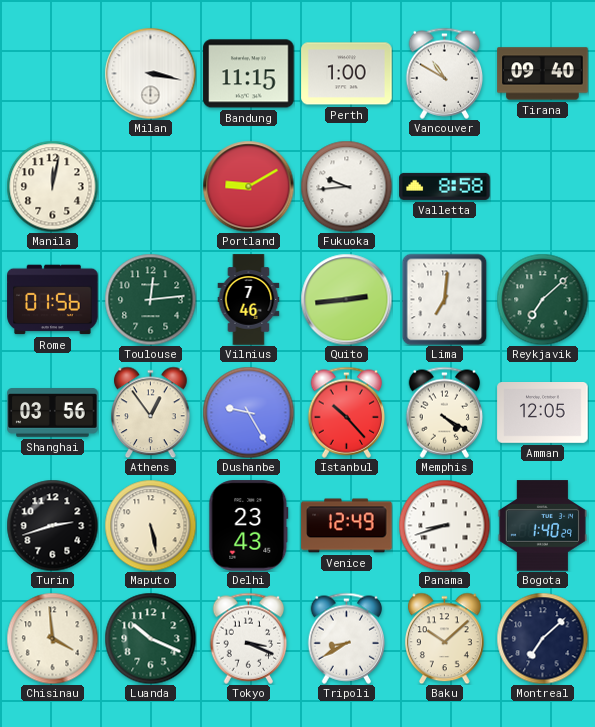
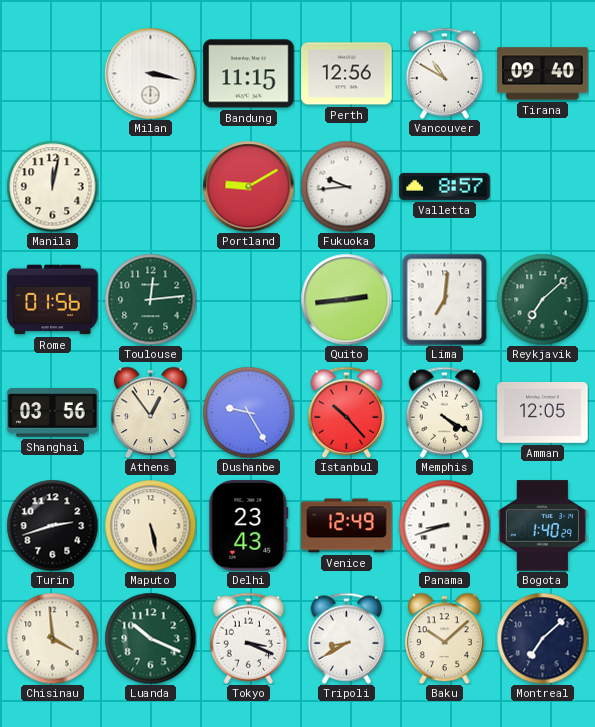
Perth: 1:00 -> 12:56 (347, 74)
Valletta: 8:58 -> 8:57 (445, 186)
Vilnius: 7:46 -> none (249, 300)
